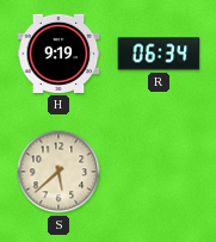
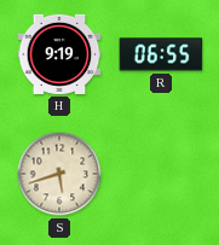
R: 06:34 -> 06:55 (161, 54)
S: 5:38 -> 5:42 (59, 174)
